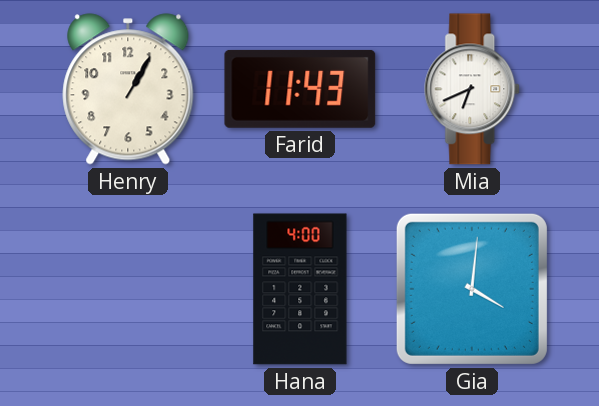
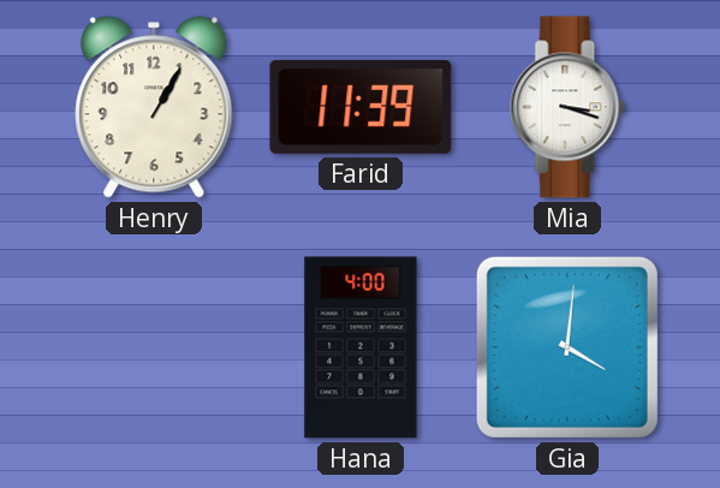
Farid: 11:43 -> 11:39 (361, 107)
Mia: 6:41 -> 3:18 (569, 107)
